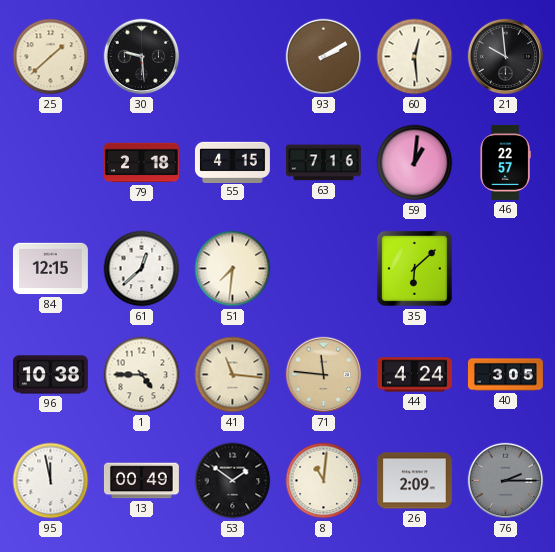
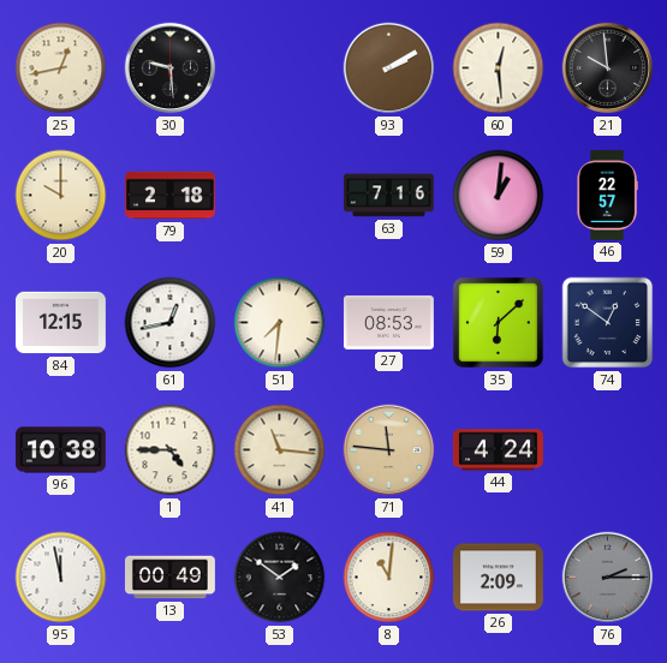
25: 1:38 -> 12:43 (61, 68)
20: none -> 10:00 (61, 196)
55: 4:15 -> none (232, 162)
61: 12:38 -> 12:43 (171, 323)
27: none -> 08:53 (388, 322)
74: none -> 12:51 (608, 323)
40: 3:05 -> none (505, 375)
